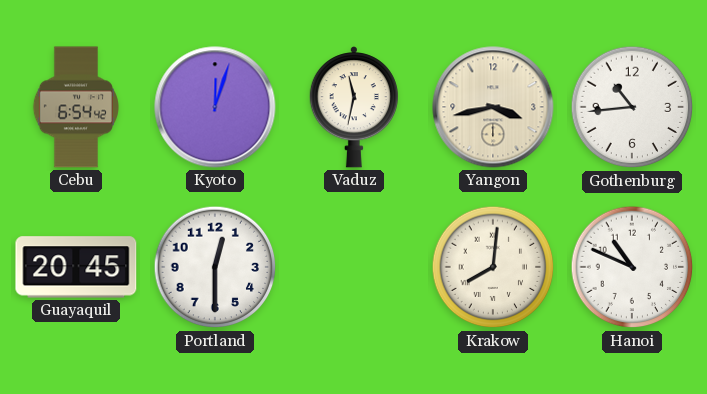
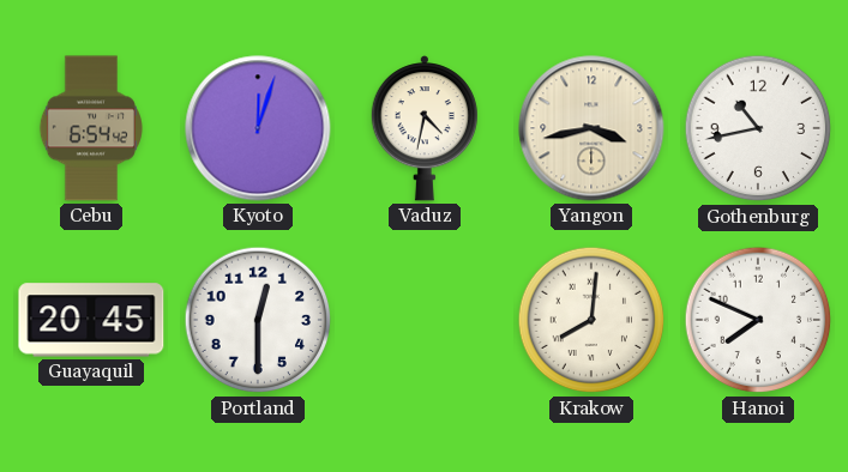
Vaduz: 11:32 -> 4:32 (425, 128)
Gothenburg: 10:44 -> 10:43 (758, 128)
Hanoi: 10:49 -> 7:49 (758, 320)
